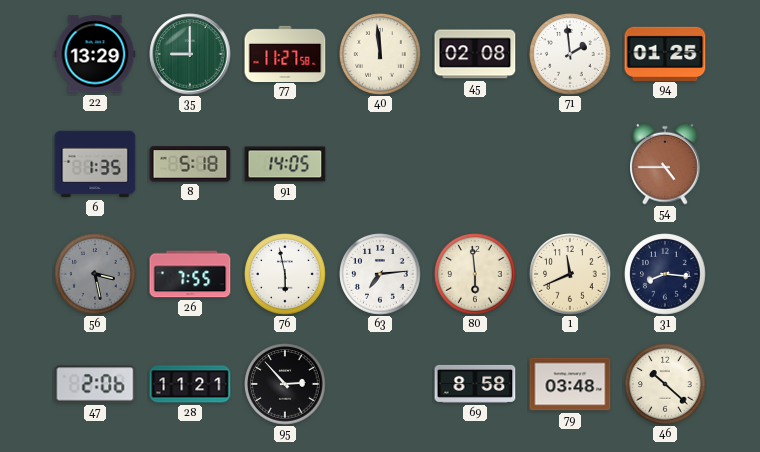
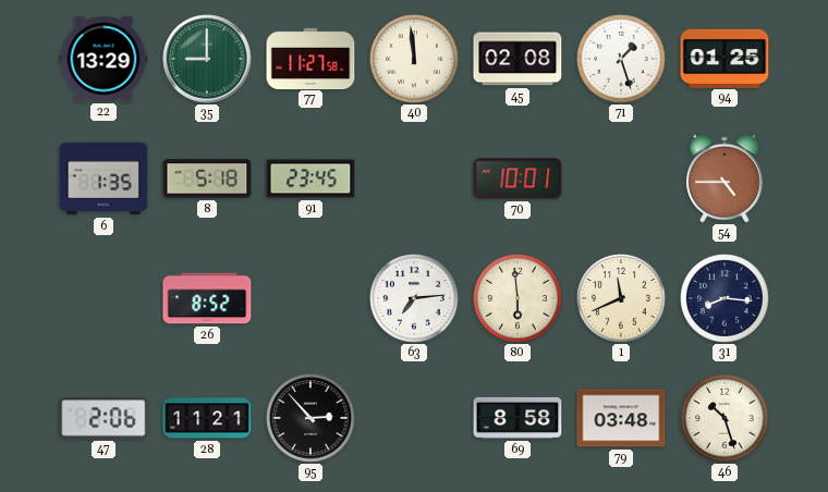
71: 1:59 -> 1:27 (621, 59)
91: 14:05 -> 23:45 (310, 179)
70: none -> 10:01 (517, 179)
56: 3:28 -> none (95, 274)
26: 7:55 -> 8:52 (207, 298)
76: 5:58 -> none (285, 274)
46: 10:22 -> 10:27 (724, 418)
